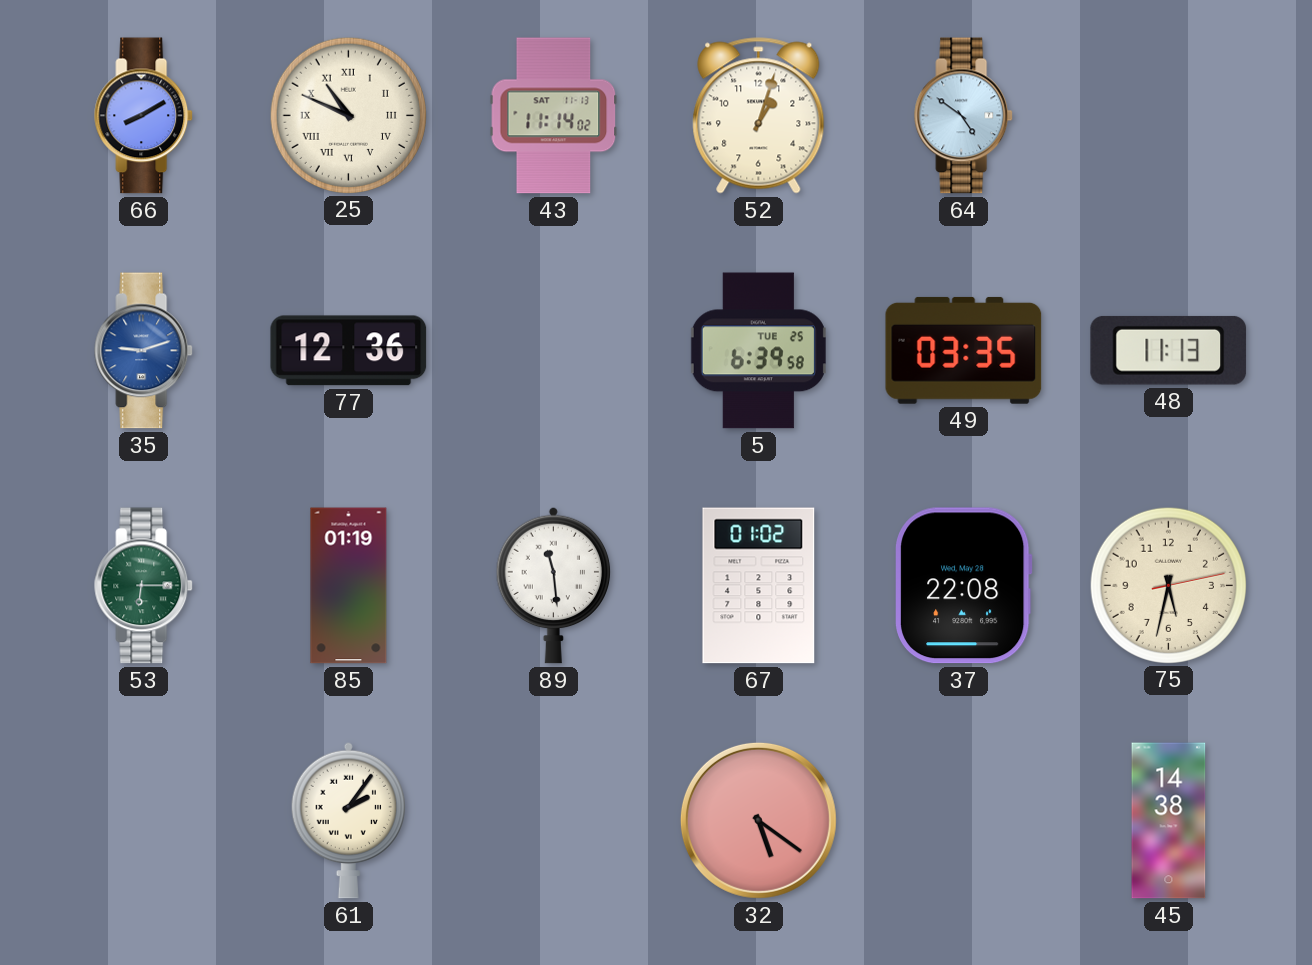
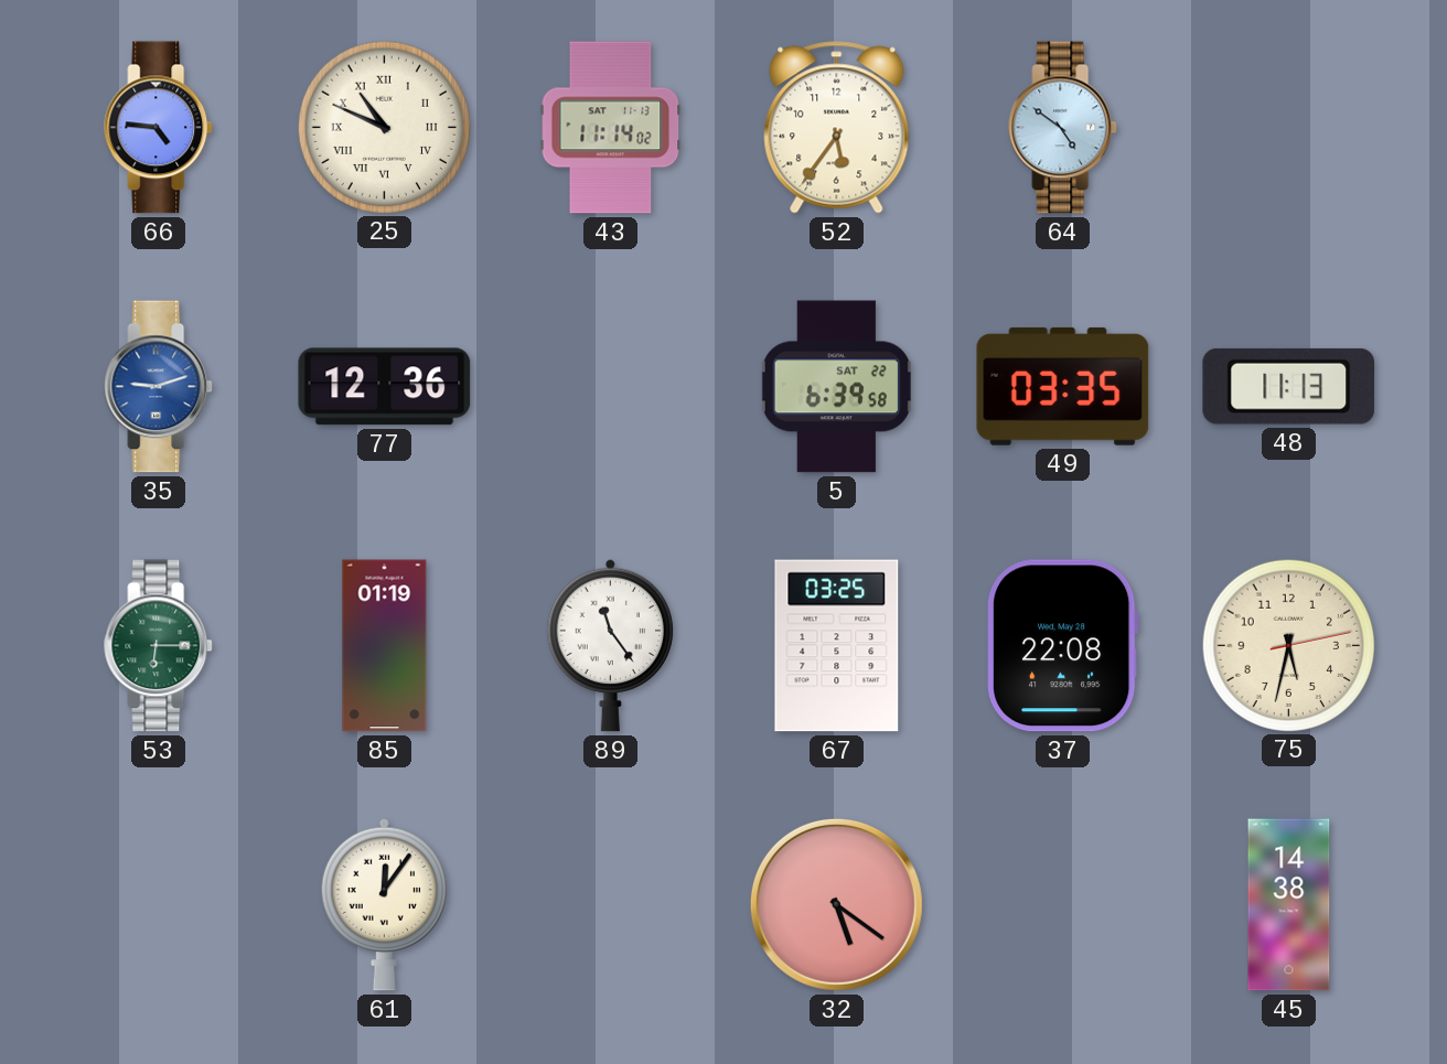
66: 8:10 -> 4:46 (159, 128)
52: 1:03 -> 5:36 (837, 128)
5 date: TUE 25 -> SAT 22 (836, 387)
89: 11:29 -> 11:24 (611, 645)
67: 01:02 -> 03:25 (837, 646)
61: 2:06 -> 12:06 (385, 904)
